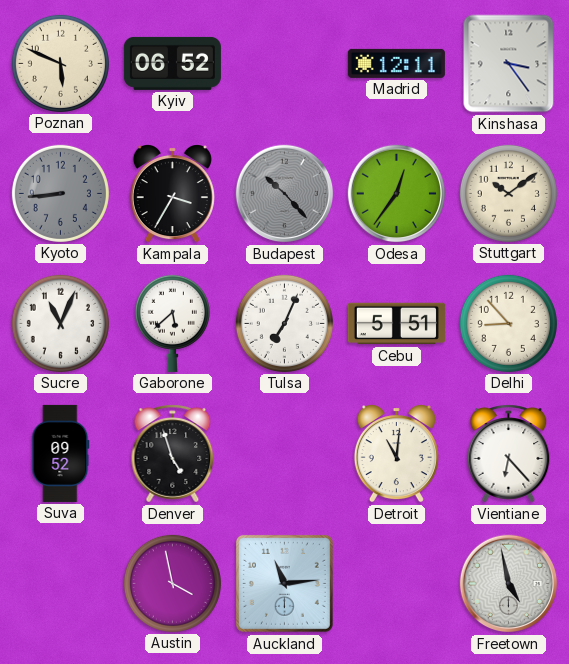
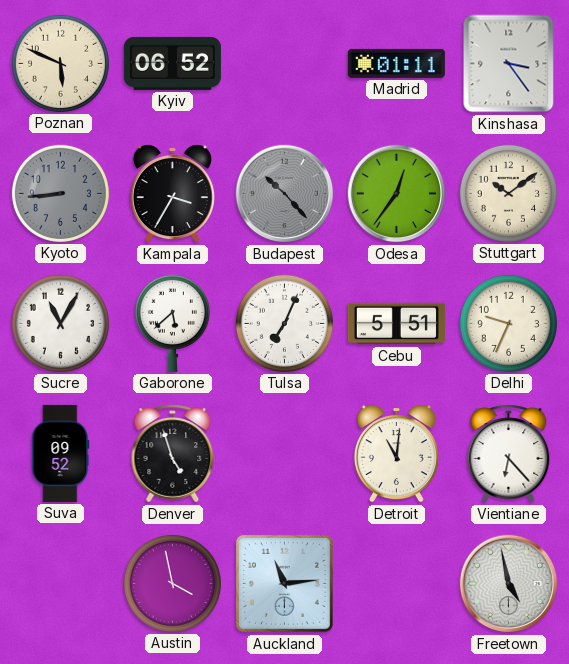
Madrid: 12:11 -> 01:11 (396, 63)
Sucre: 11:04 -> 11:05 (60, 323)
Delhi: 8:53 -> 9:34 (508, 323)
